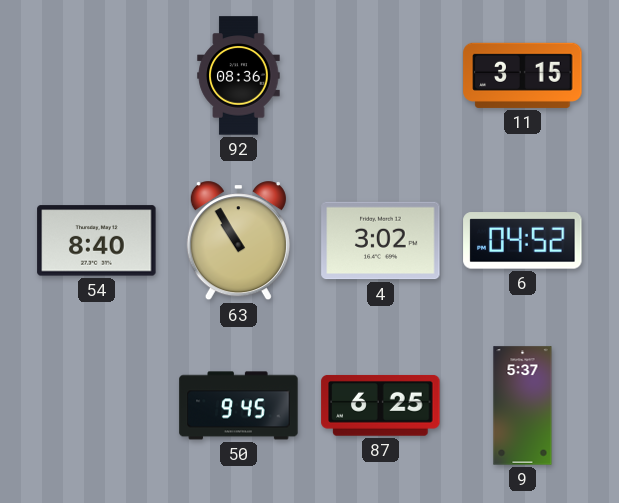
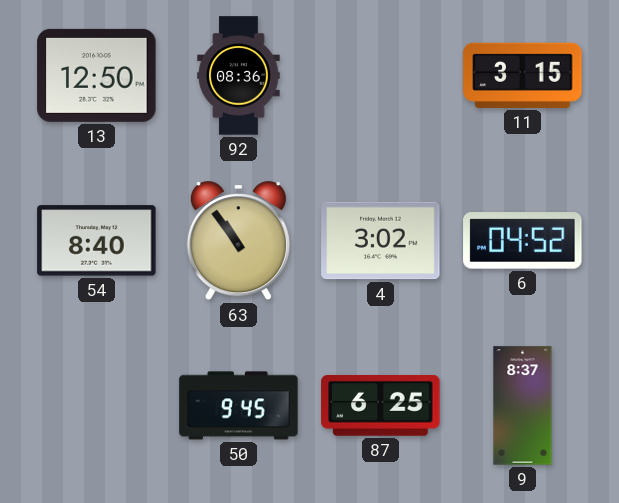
13: none -> 12:50 (97, 75)
63: 10:55 -> 10:54 (238, 241)
9: 5:37 -> 8:37 (523, 406)
